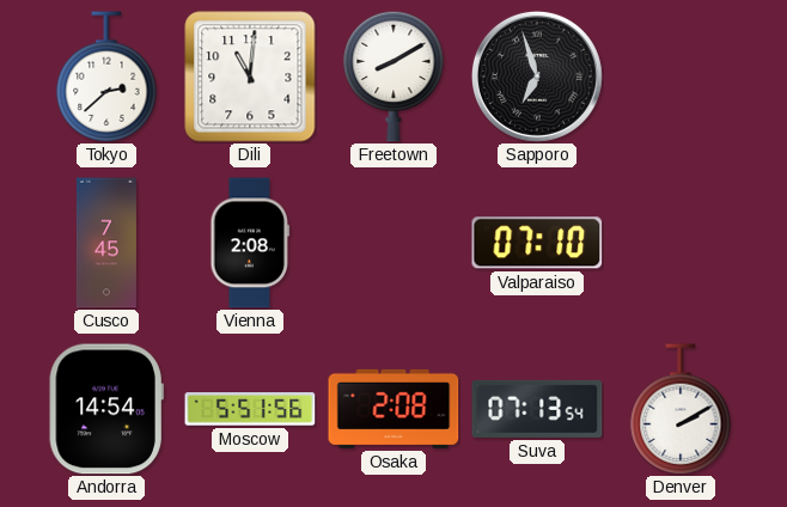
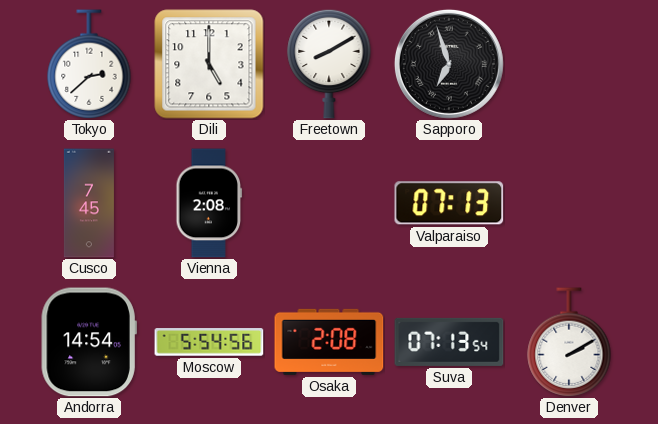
Dili: 11:01 -> 5:00 (209, 64)
Valparaiso: 07:10 -> 07:13 (449, 203)
Moscow: 5:51 -> 5:54 (209, 342)
